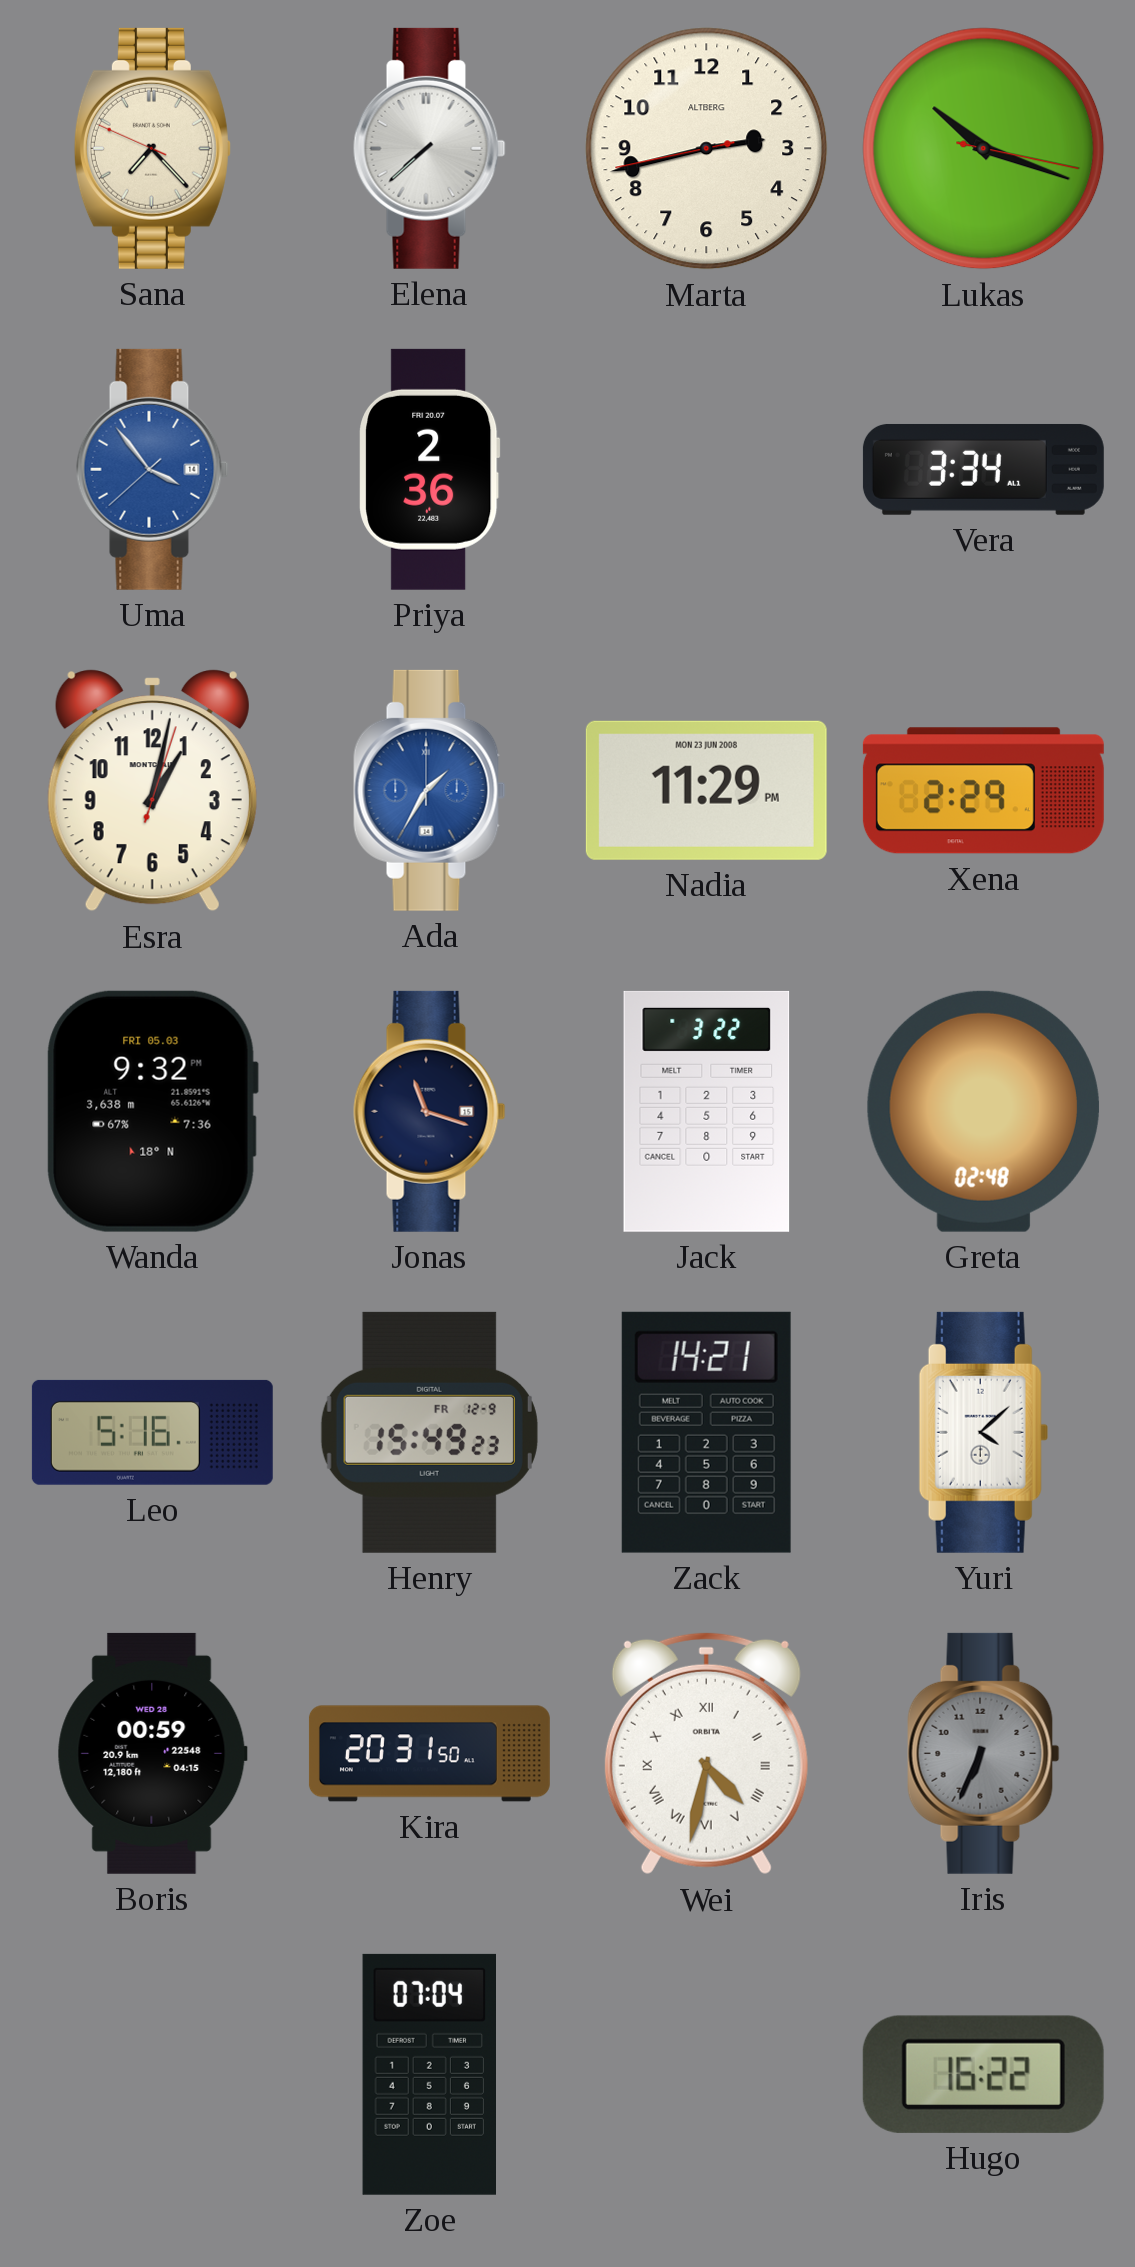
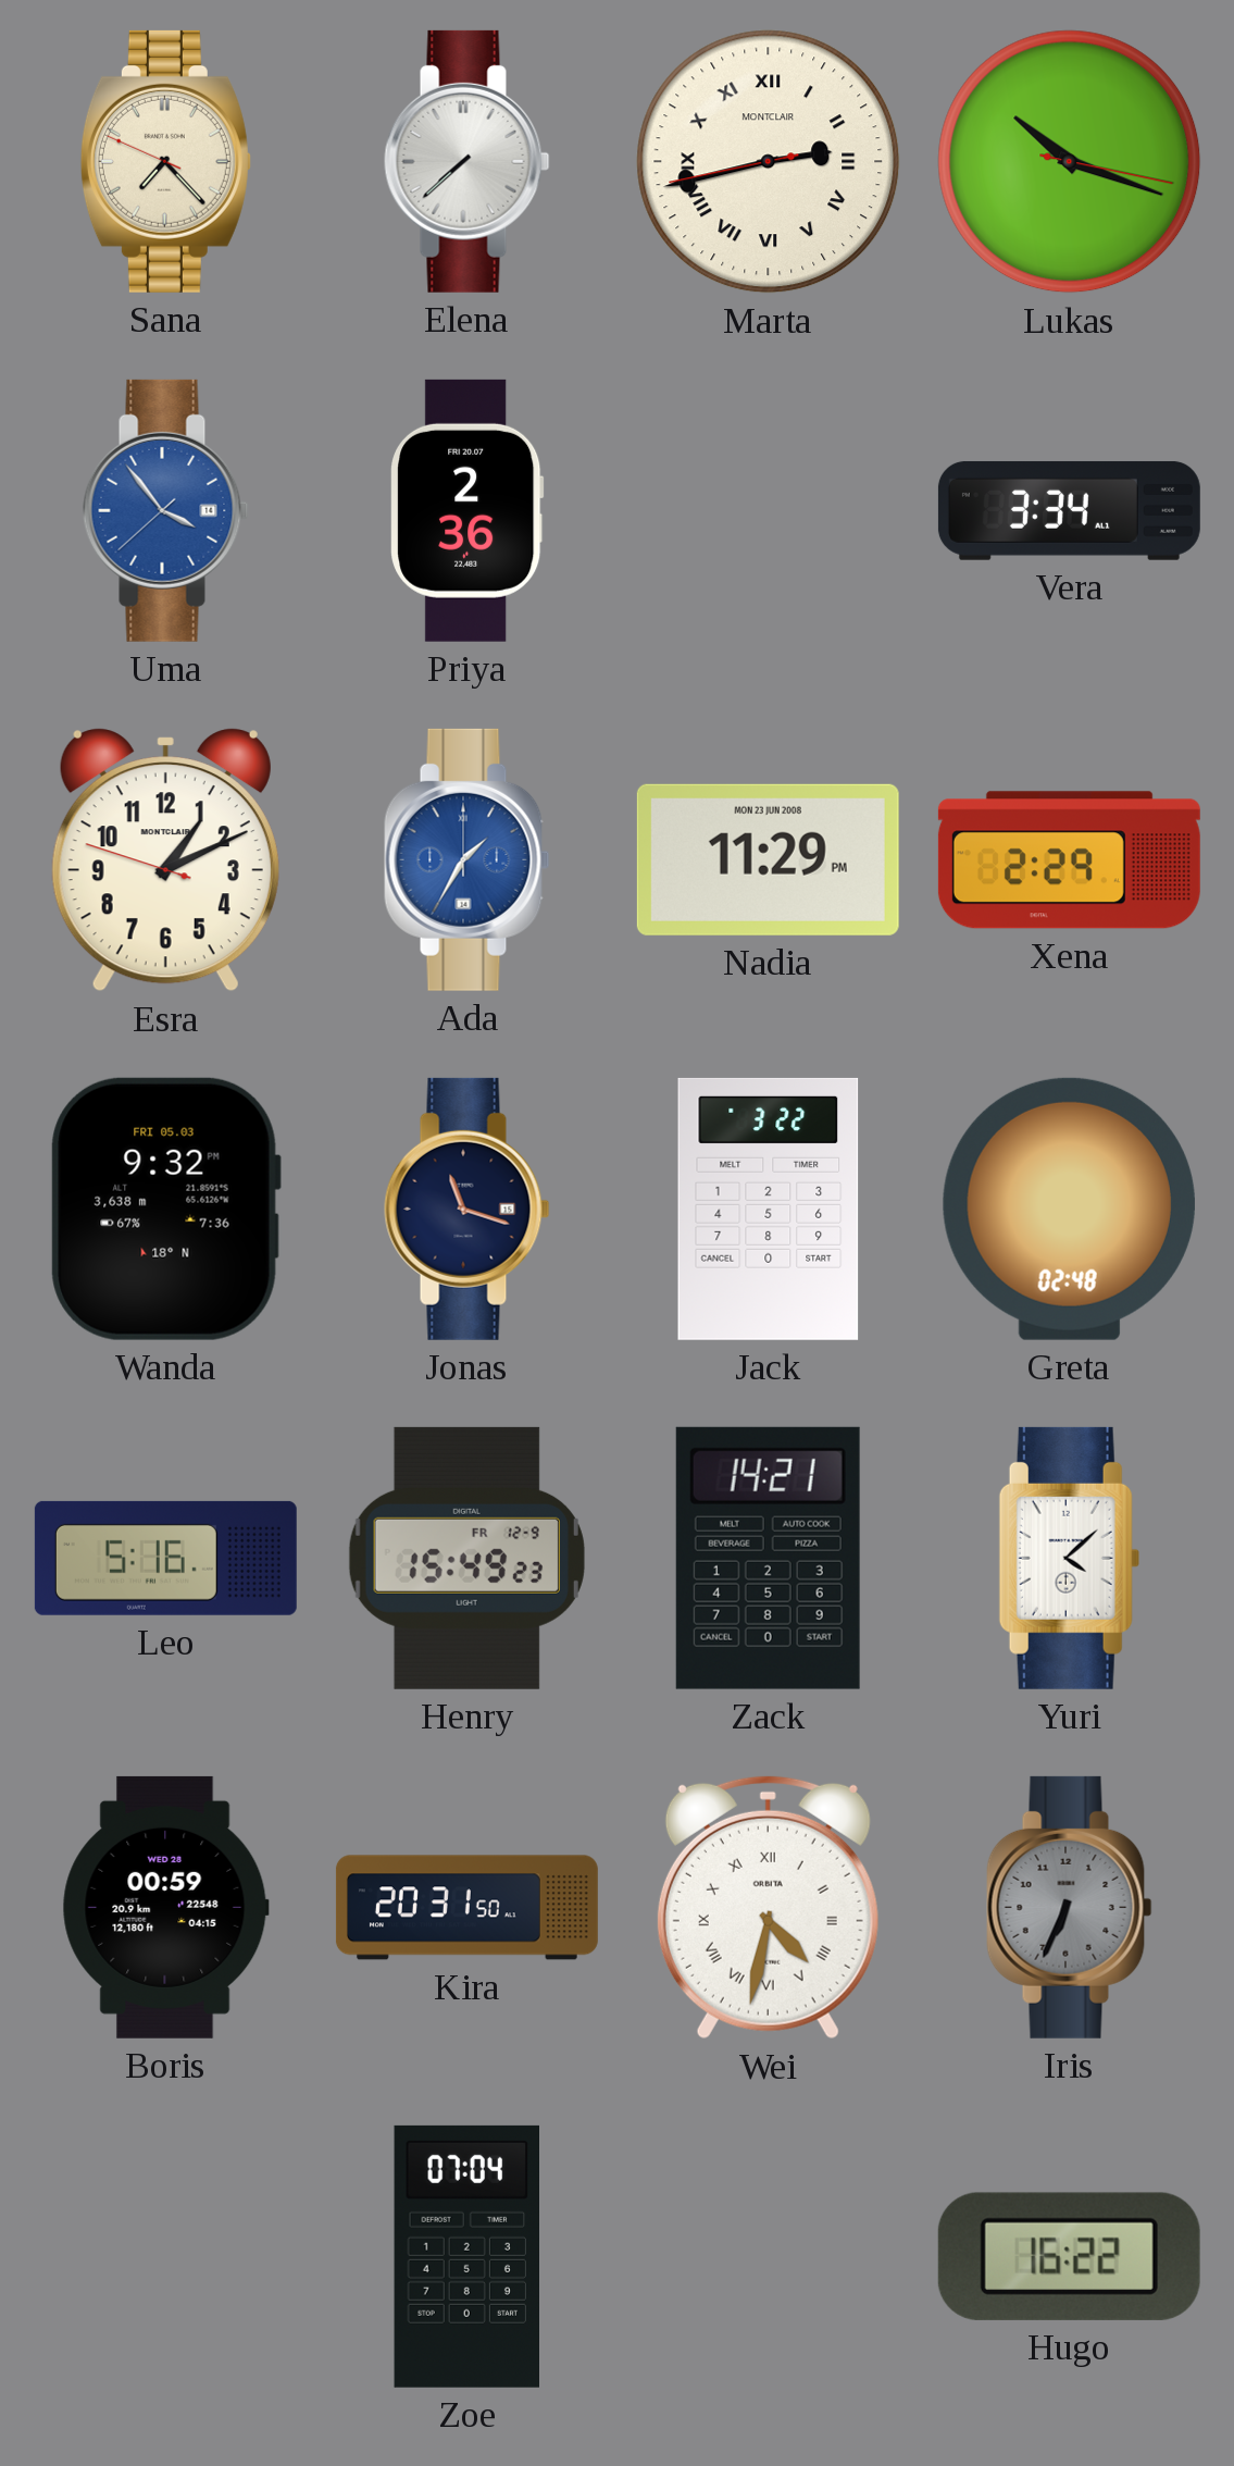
Marta numerals: Arabic -> Roman (769, 162)
Marta brand: ALTBERG -> MONTCLAIR (769, 162)
Esra: 1:02 -> 1:10 (165, 860)
